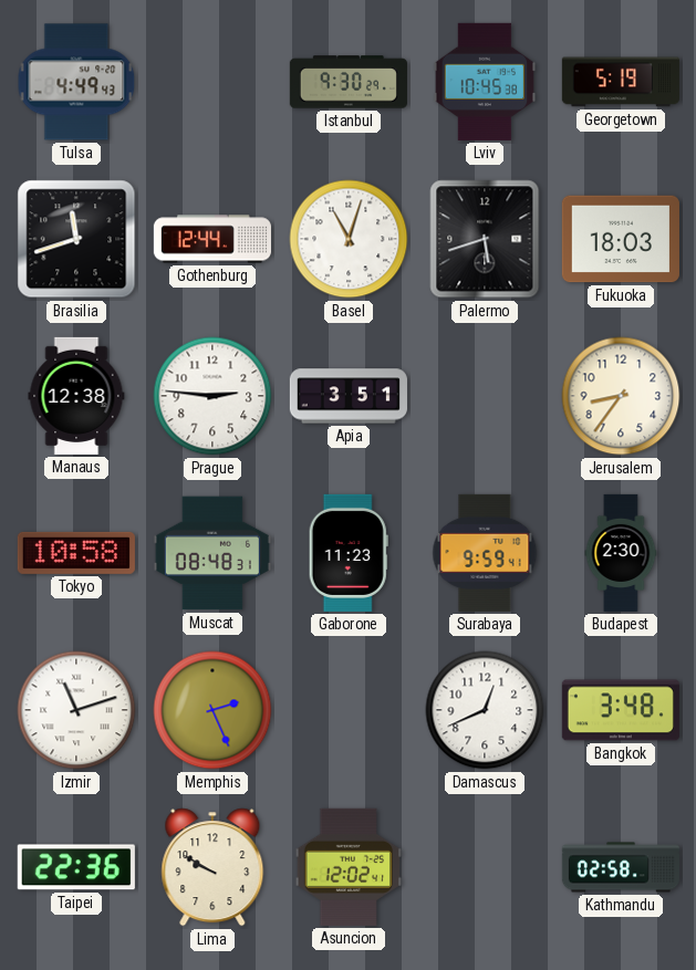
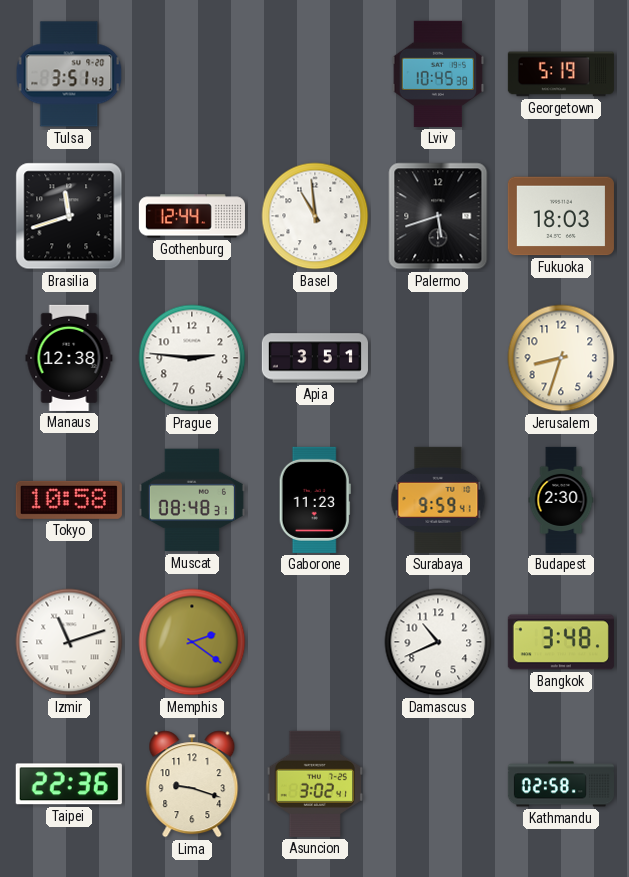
Tulsa: 4:49 -> 3:51 (69, 74)
Istanbul: 9:30 -> none (349, 82)
Basel: 11:03 -> 10:59 (315, 216)
Jerusalem: 8:36 -> 8:33 (561, 358)
Memphis: 2:26 -> 2:21 (192, 642)
Damascus: 12:41 -> 10:41 (438, 642)
Lima: 9:50 -> 9:18 (192, 784)
Asuncion: 12:02 -> 3:02 (315, 784)
